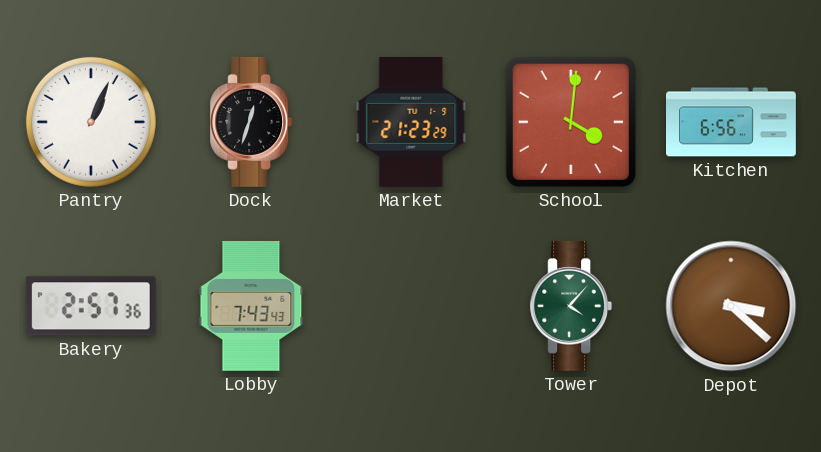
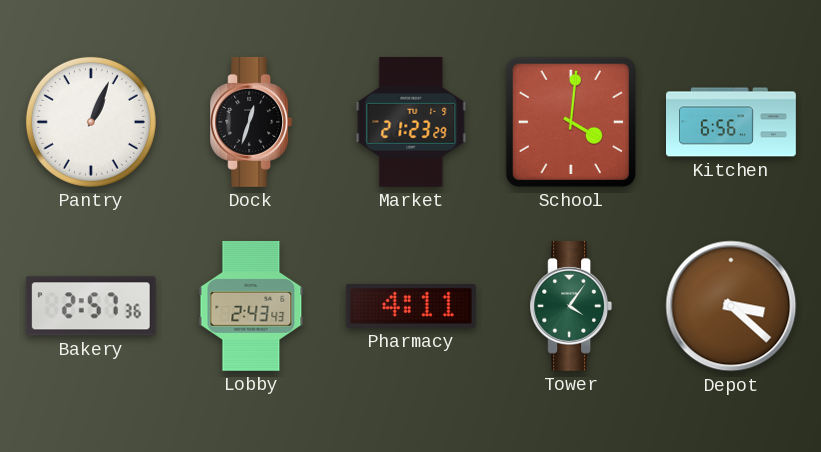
Lobby: 7:43 -> 2:43 (251, 306)
Pharmacy: none -> 4:11 (411, 306)
Tower: 4:07 -> 4:06 (571, 306)
